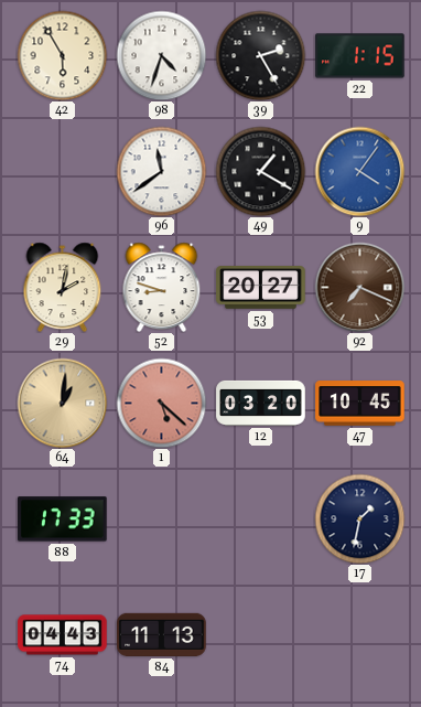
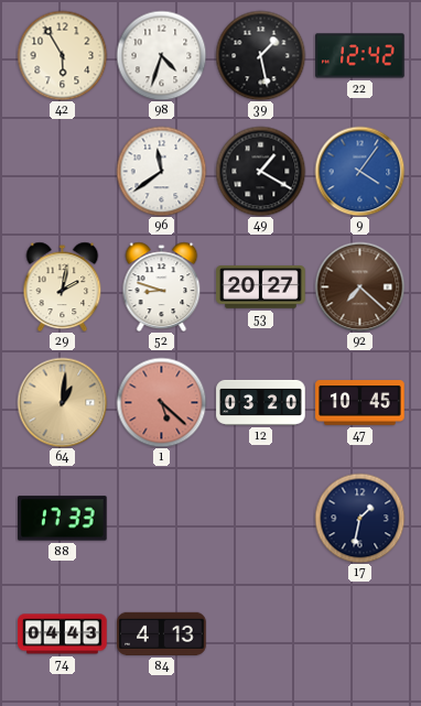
39: 2:25 -> 1:28 (260, 55)
22: 1:15 -> 12:42 (360, 56)
92: 7:19 -> 7:22 (359, 286)
84: 11:13 -> 4:13 (162, 633)
